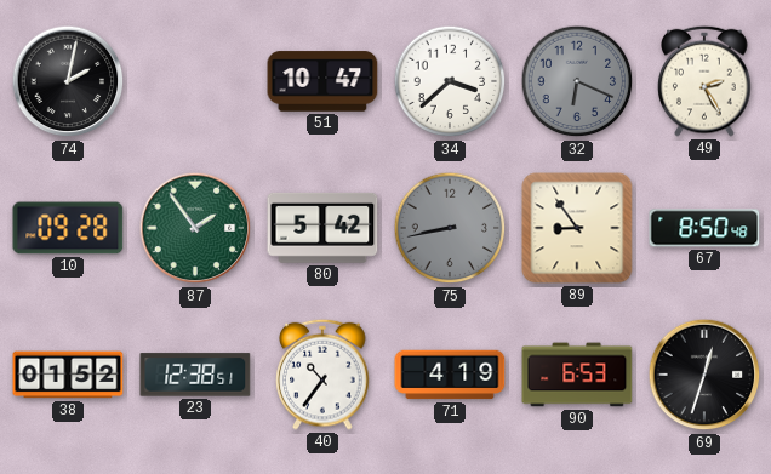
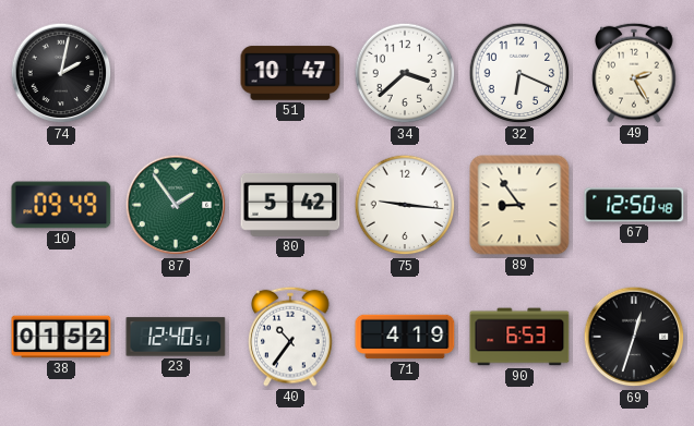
32 dial: grey -> white (519, 73)
10: 09:28 -> 09:49 (61, 205)
75: 8:43 -> 9:16 (405, 205)
75 dial: grey -> white (405, 205)
67: 8:50 -> 12:50 (634, 205)
23: 12:38 -> 12:40 (176, 337)
